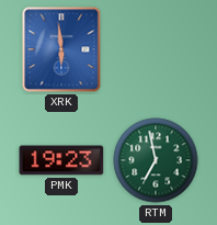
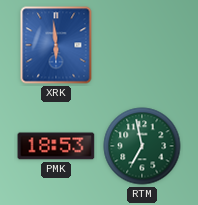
PMK: 19:23 -> 18:53 (56, 146)
